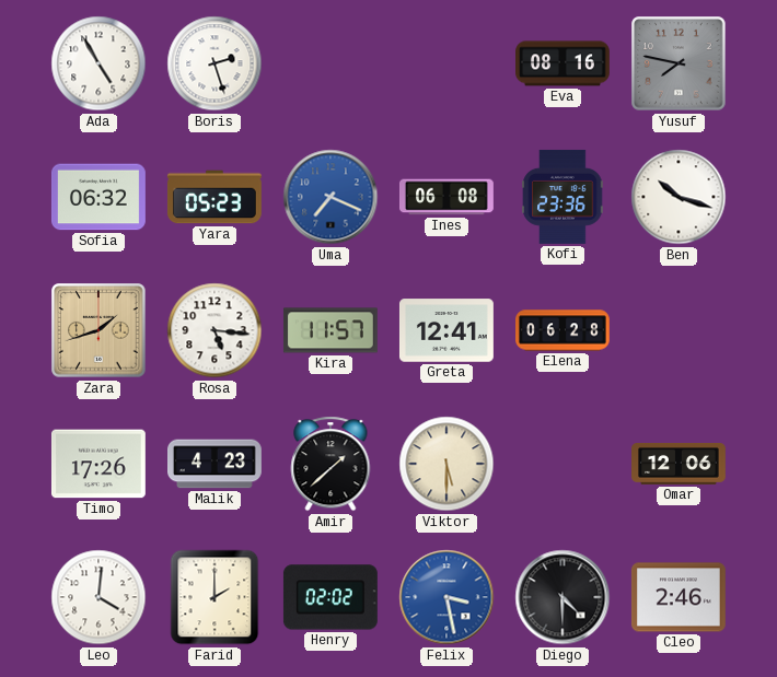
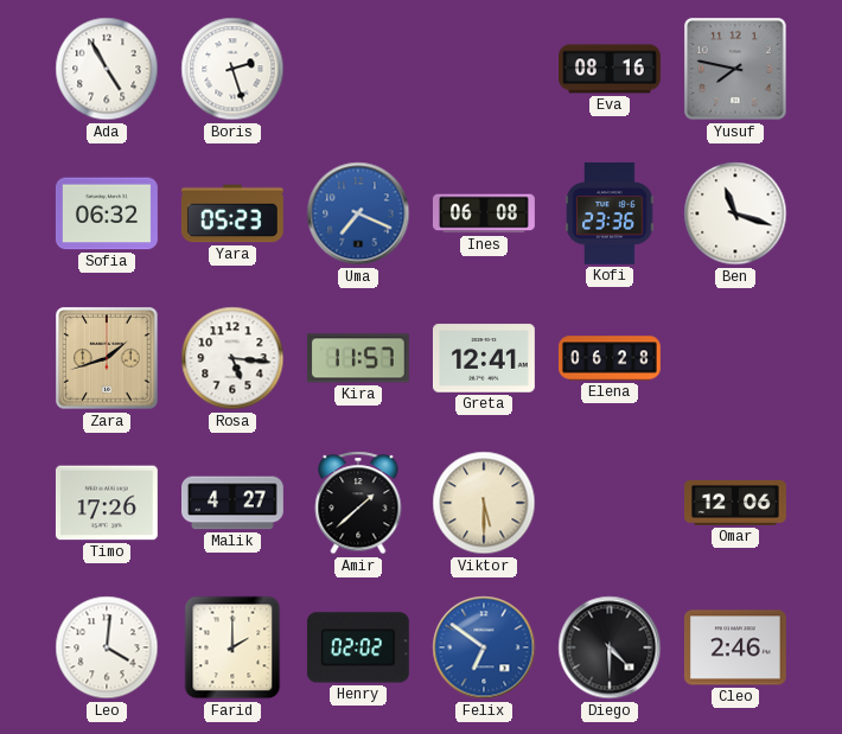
Ben: 10:18 -> 11:18 (735, 213)
Malik: 4:23 -> 4:27 (234, 503)
Felix: 3:28 -> 6:51 (484, 647)
